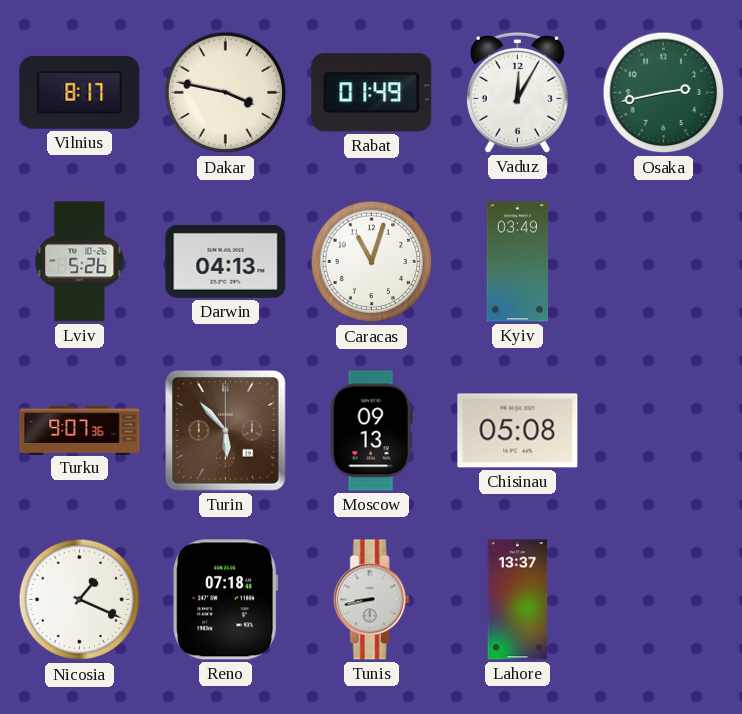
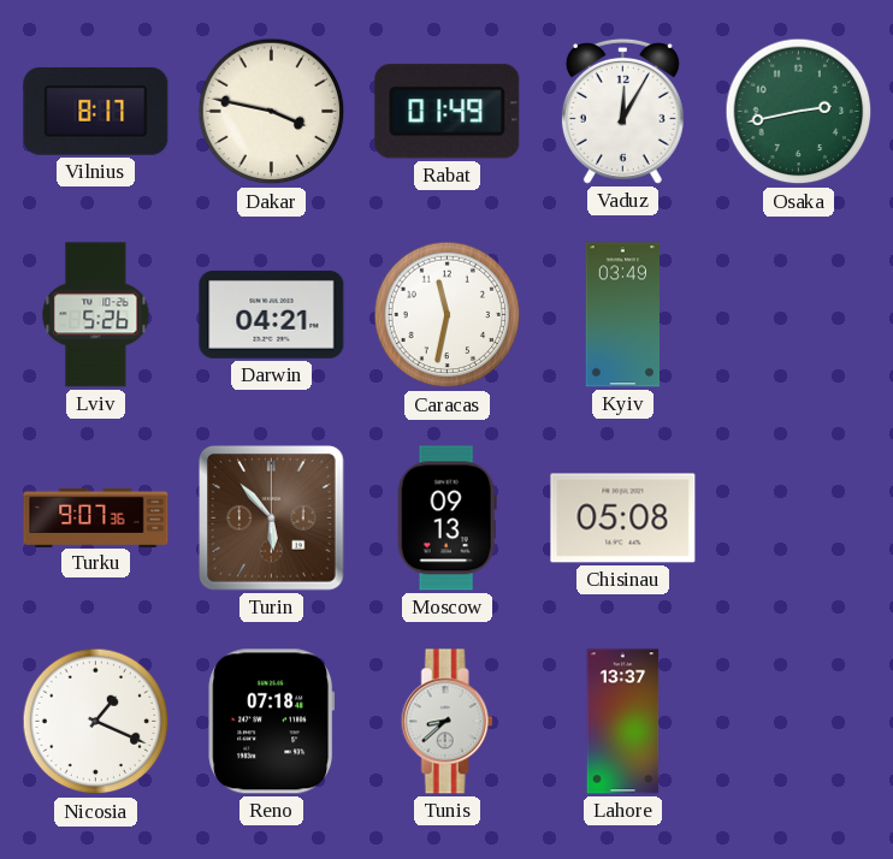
Darwin: 04:13 -> 04:21 (272, 314)
Caracas: 11:03 -> 11:32 (448, 315)
Tunis: 8:43 -> 8:38 (446, 722)
